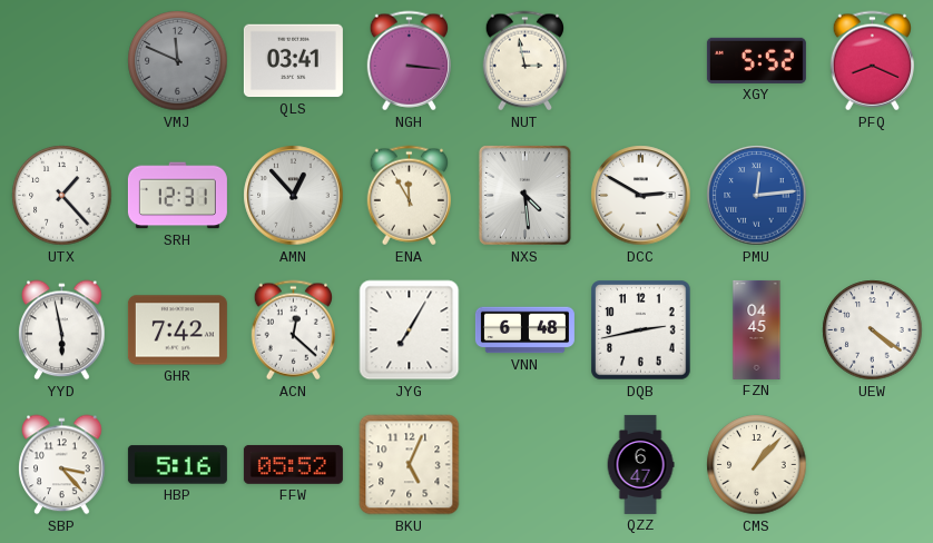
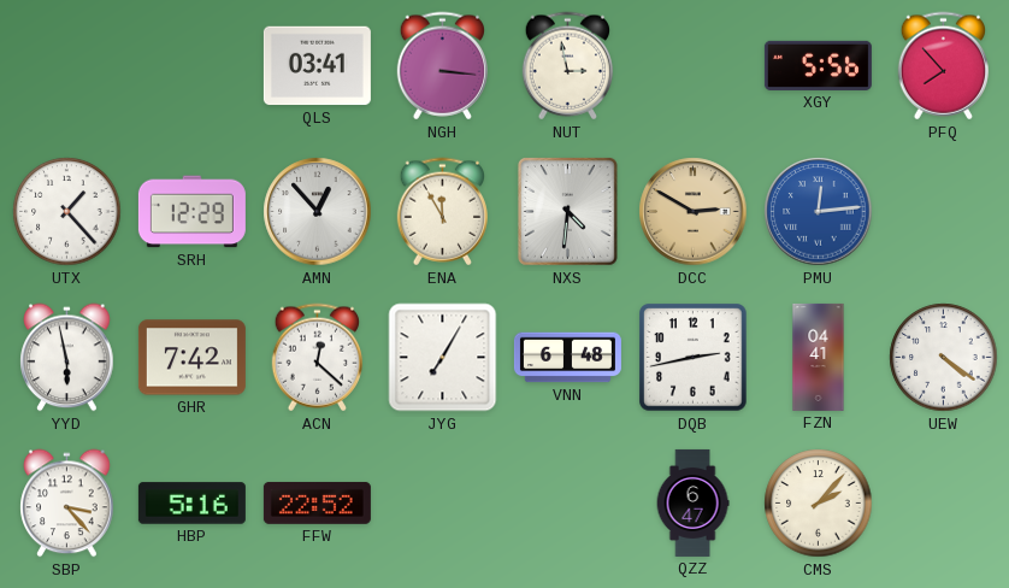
VMJ: 11:49 -> none (178, 61)
XGY: 5:52 -> 5:56 (818, 65)
PFQ: 8:19 -> 7:53 (943, 66)
SRH: 12:31 -> 12:29 (191, 212)
NXS: 4:29 -> 4:31 (567, 212)
DCC dial: white -> champagne (694, 212)
FZN: 04:45 -> 04:41 (819, 357)
FFW: 05:52 -> 22:52 (317, 502)
BKU: 5:04 -> none (410, 465)
CMS: 1:07 -> 2:07 (819, 504)
